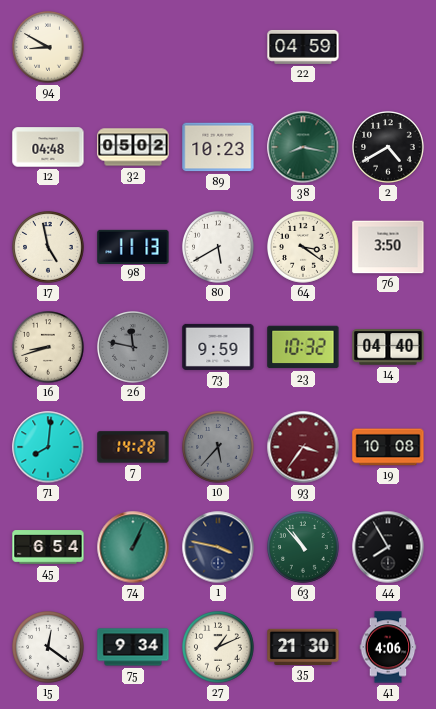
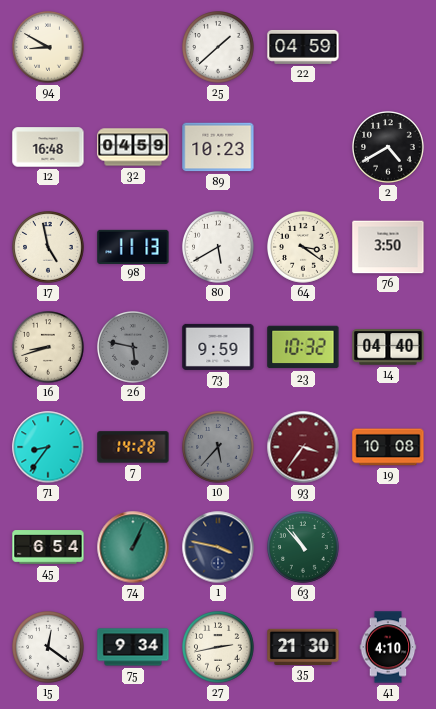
25: none -> 1:38 (219, 48)
12: 04:48 -> 16:48 (48, 147)
32: 05:02 -> 04:59 (133, 147)
38: 8:17 -> none (303, 147)
26: 11:47 -> 5:47 (134, 348)
71: 8:01 -> 8:36 (48, 447)
44: 7:55 -> none (388, 547)
27: 1:11 -> 2:43 (219, 648)
41: 4:06 -> 4:10 (388, 647)
